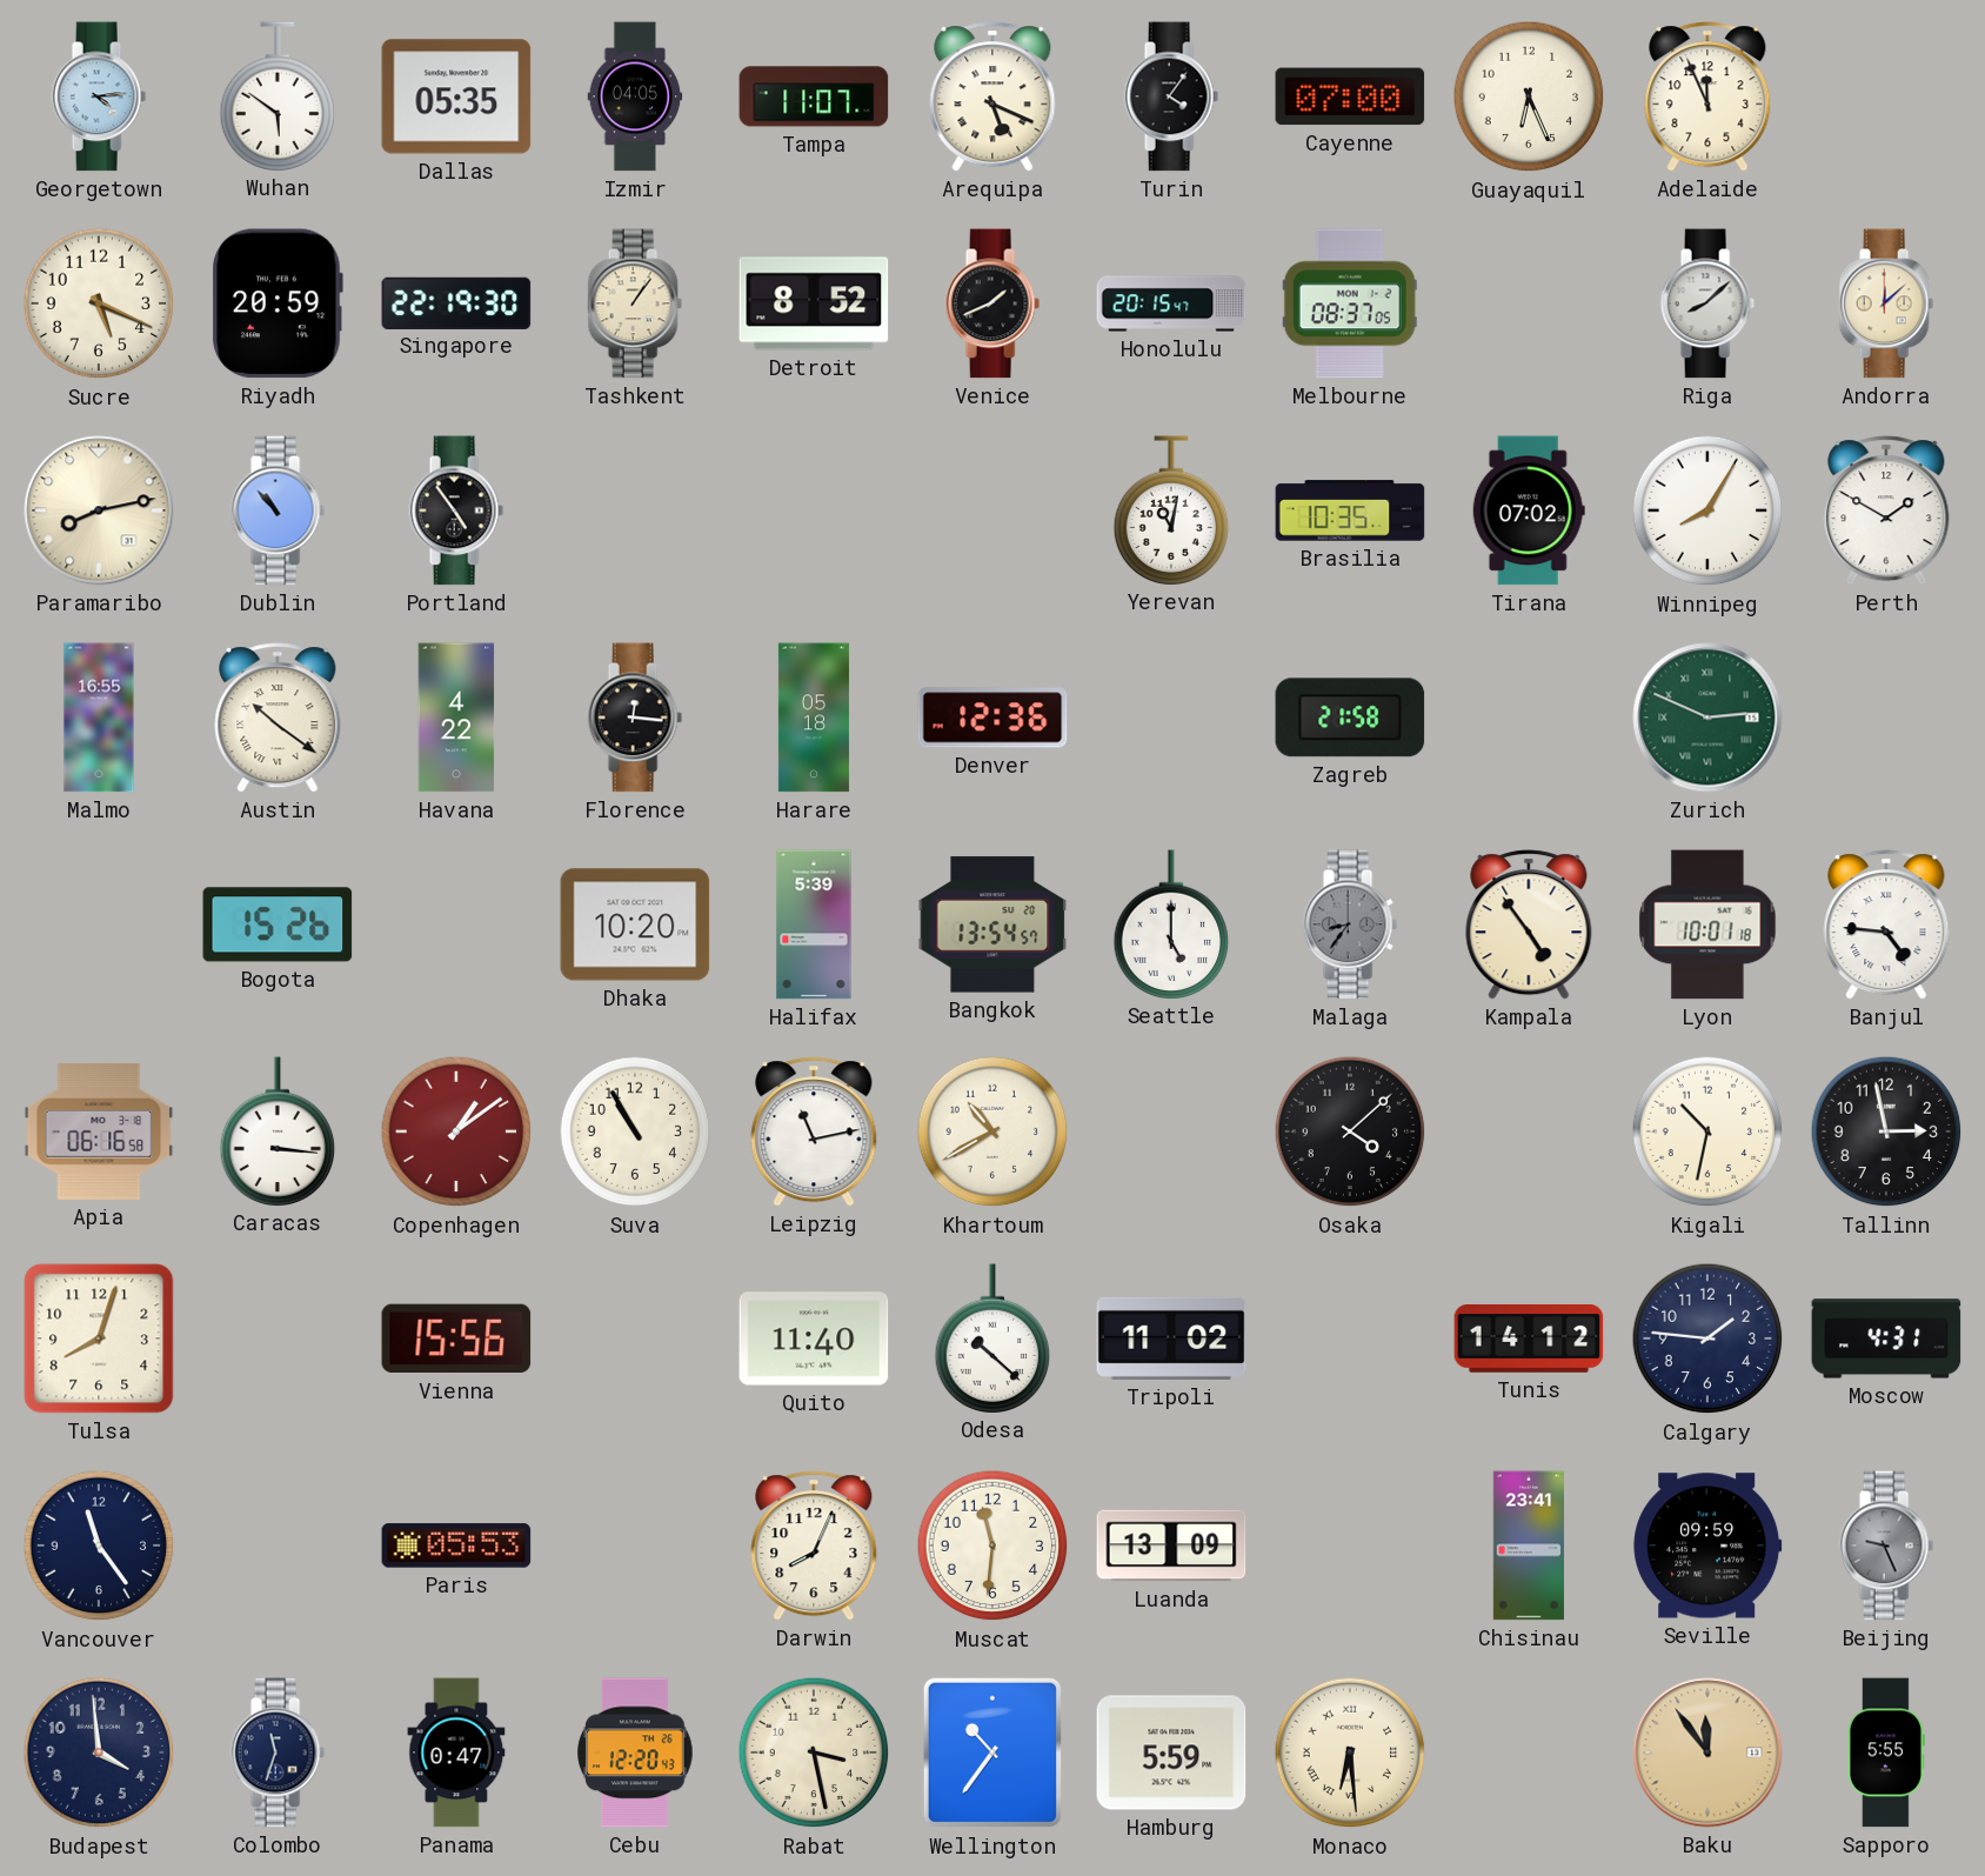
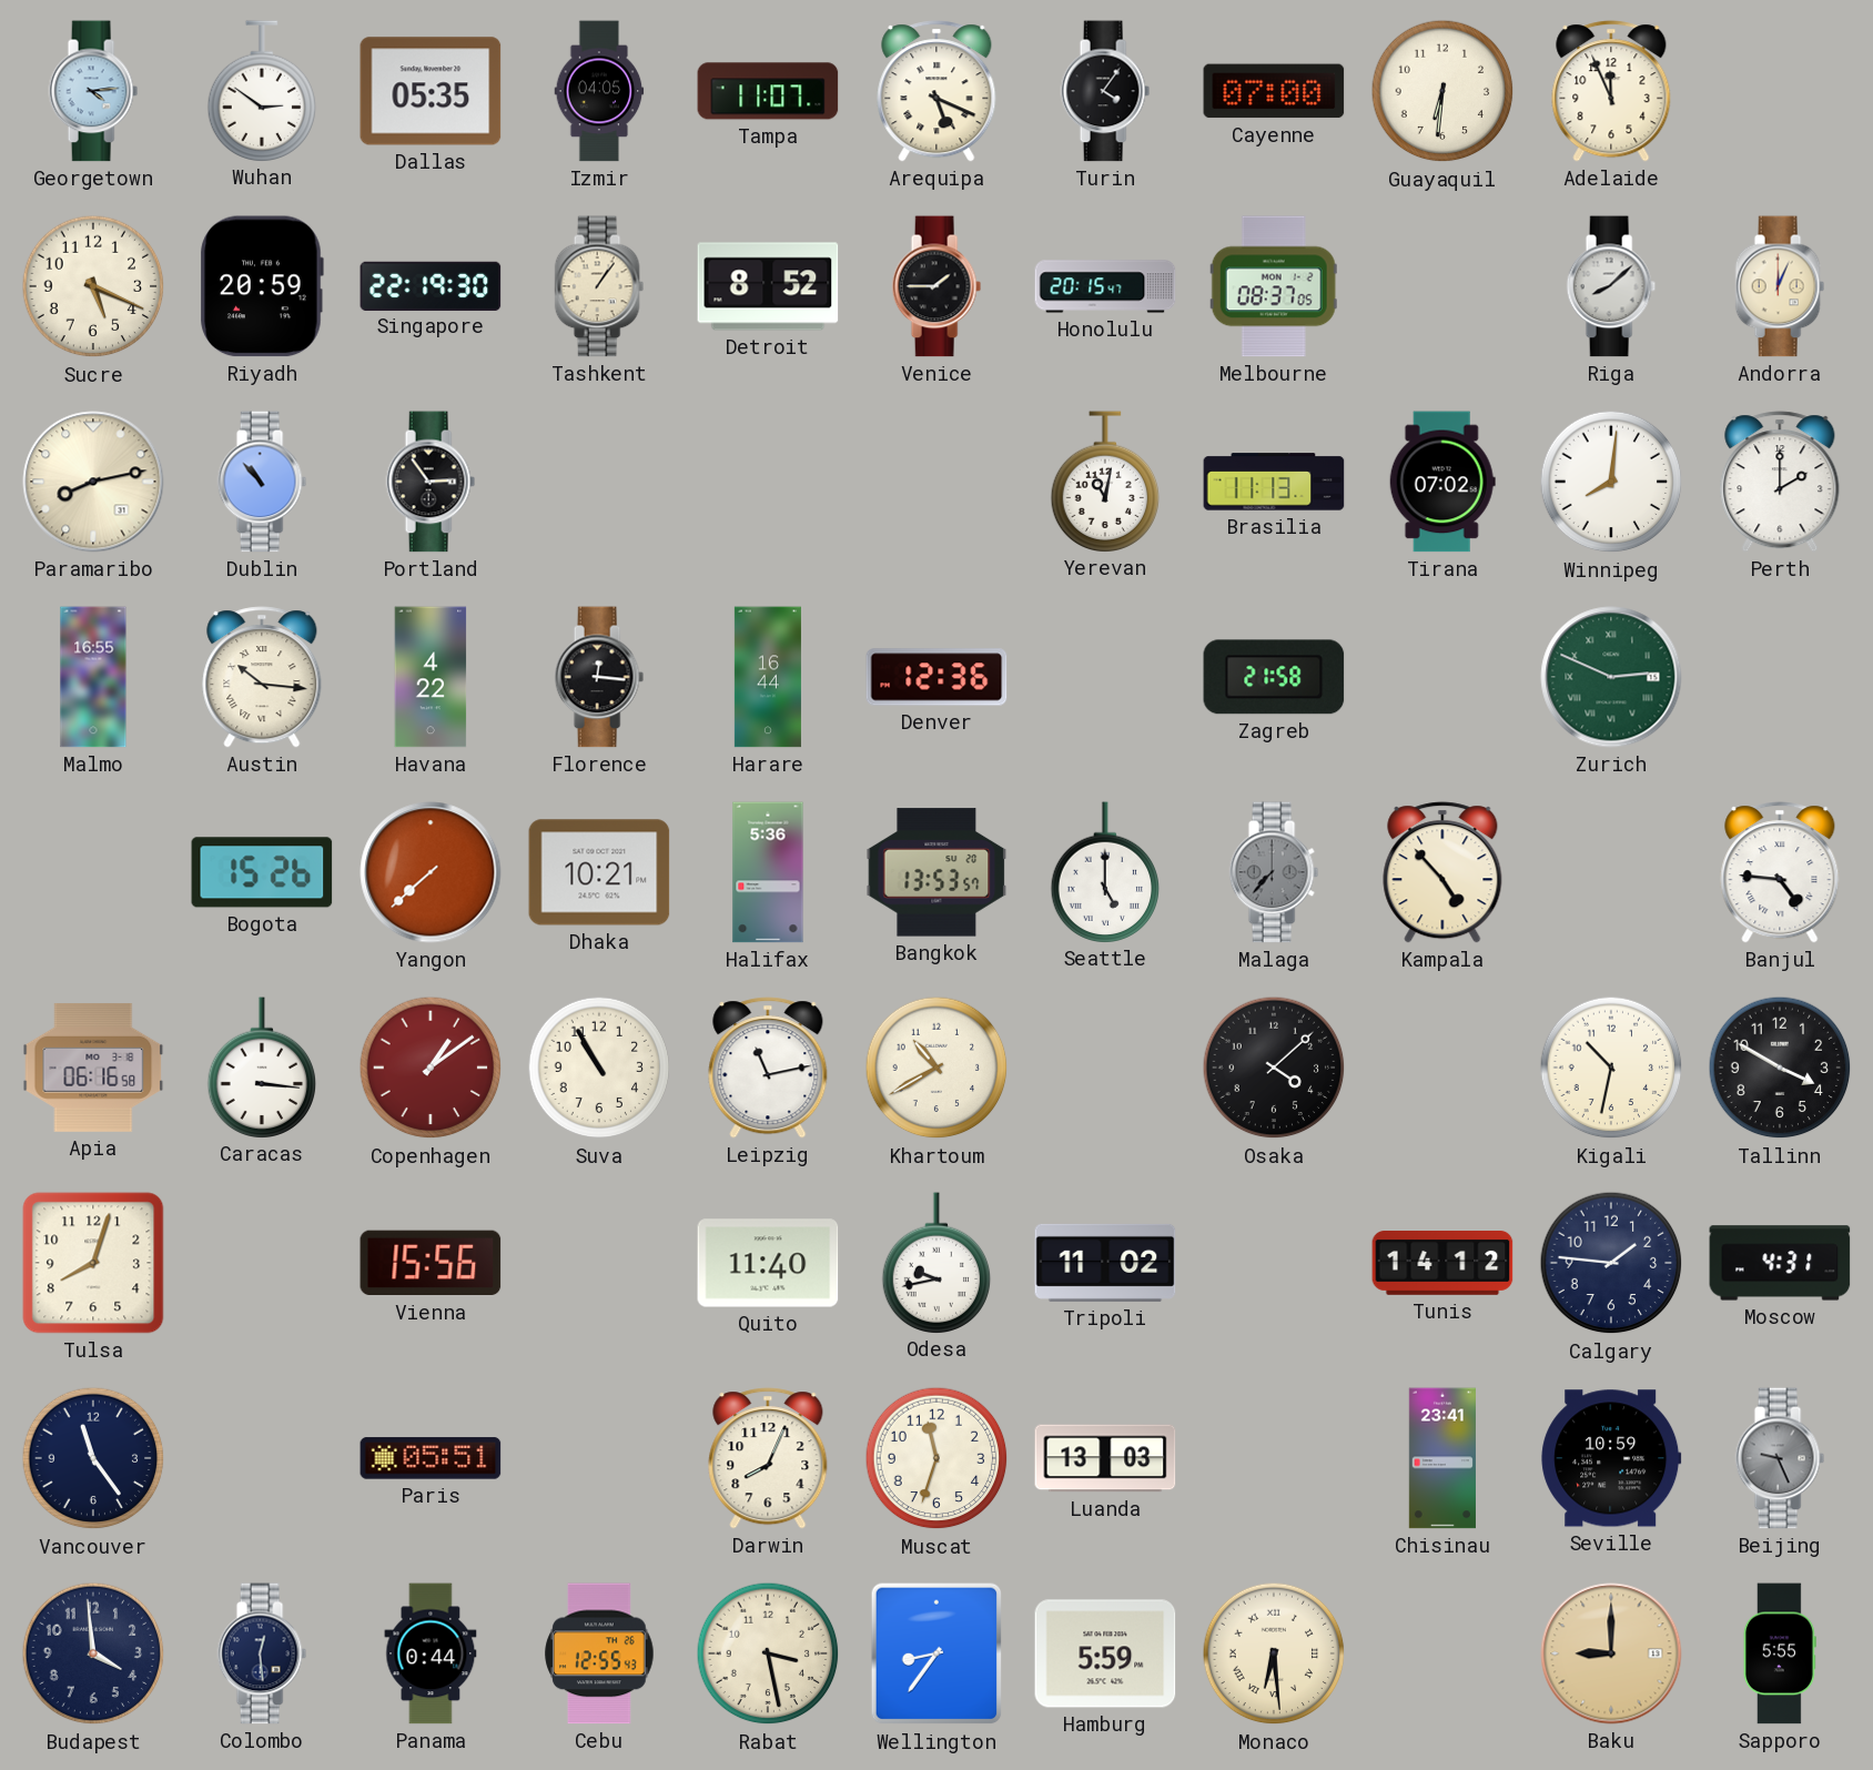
Wuhan: 5:51 -> 2:51 (262, 91)
Guayaquil: 6:26 -> 6:31 (1442, 91)
Venice: 1:41 -> 1:45 (936, 286)
Andorra: 12:08 -> 12:04 (1780, 286)
Portland: 4:54 -> 2:54 (431, 482)
Brasilia: 10:35 -> 11:13 (1274, 482)
Winnipeg: 8:05 -> 8:01 (1611, 482)
Perth: 1:50 -> 2:00 (1780, 482)
Austin: 10:21 -> 10:16 (262, 677)
Harare: 05:18 -> 16:44 (768, 677)
Yangon: none -> 7:38 (431, 872)
Dhaka: 10:20 -> 10:21 (599, 872)
Halifax: 5:39 -> 5:36 (768, 872)
Bangkok: 13:54 -> 13:53 (936, 872)
Malaga: 8:36 -> 7:37 (1274, 872)
Kampala: 4:54 -> 4:53 (1442, 872)
Lyon: 10:01 -> none (1707, 924)
Tallinn: 2:58 -> 3:50 (1780, 1068)
Odesa: 10:22 -> 9:43 (936, 1263)
Paris: 05:53 -> 05:51 (431, 1458)
Muscat: 11:31 -> 11:33 (936, 1458)
Luanda: 13:09 -> 13:03 (1105, 1458)
Seville: 09:59 -> 10:59 (1611, 1458)
Colombo: 11:33 -> 12:29 (262, 1653)
Panama: 0:47 -> 0:44 (431, 1653)
Cebu: 12:20 -> 12:55 (599, 1653)
Wellington: 10:36 -> 8:36 (936, 1653)
Baku: 11:54 -> 9:00 (1611, 1653)
